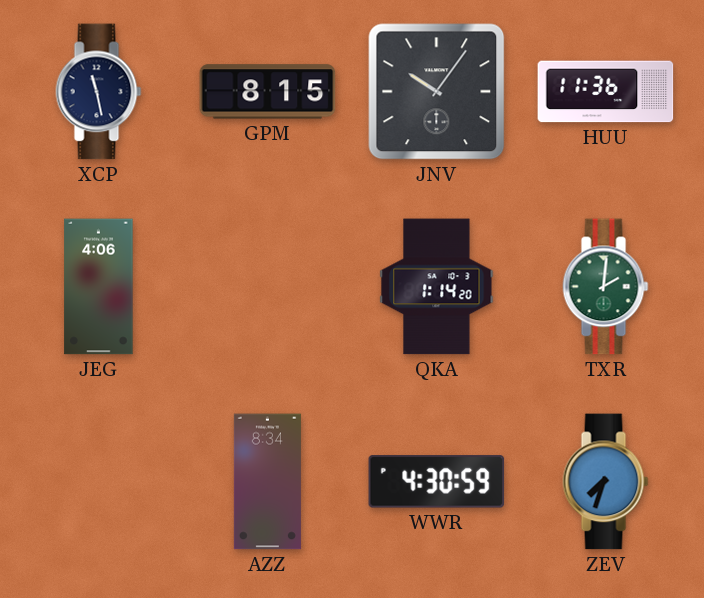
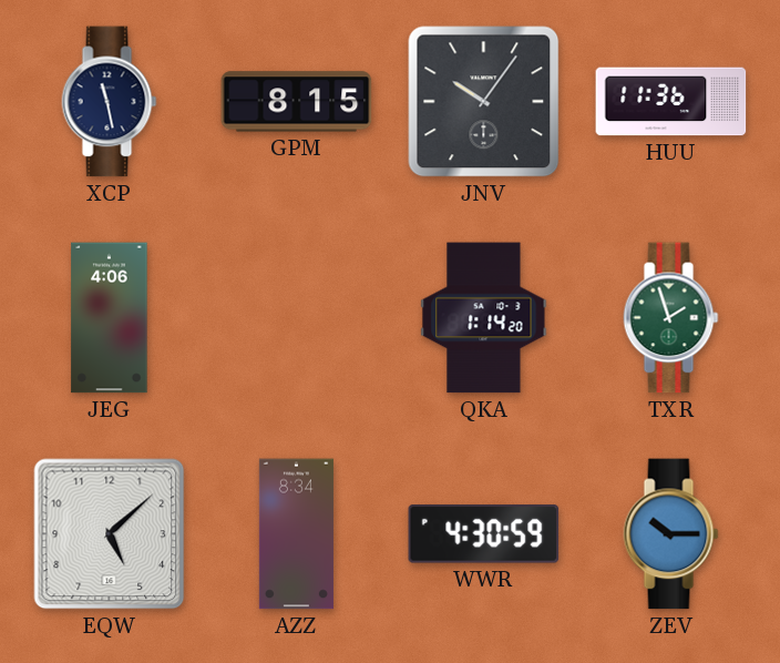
TXR: 2:01 -> 1:57 (671, 318)
EQW: none -> 5:08 (110, 534)
ZEV: 7:33 -> 10:15 (671, 534)
